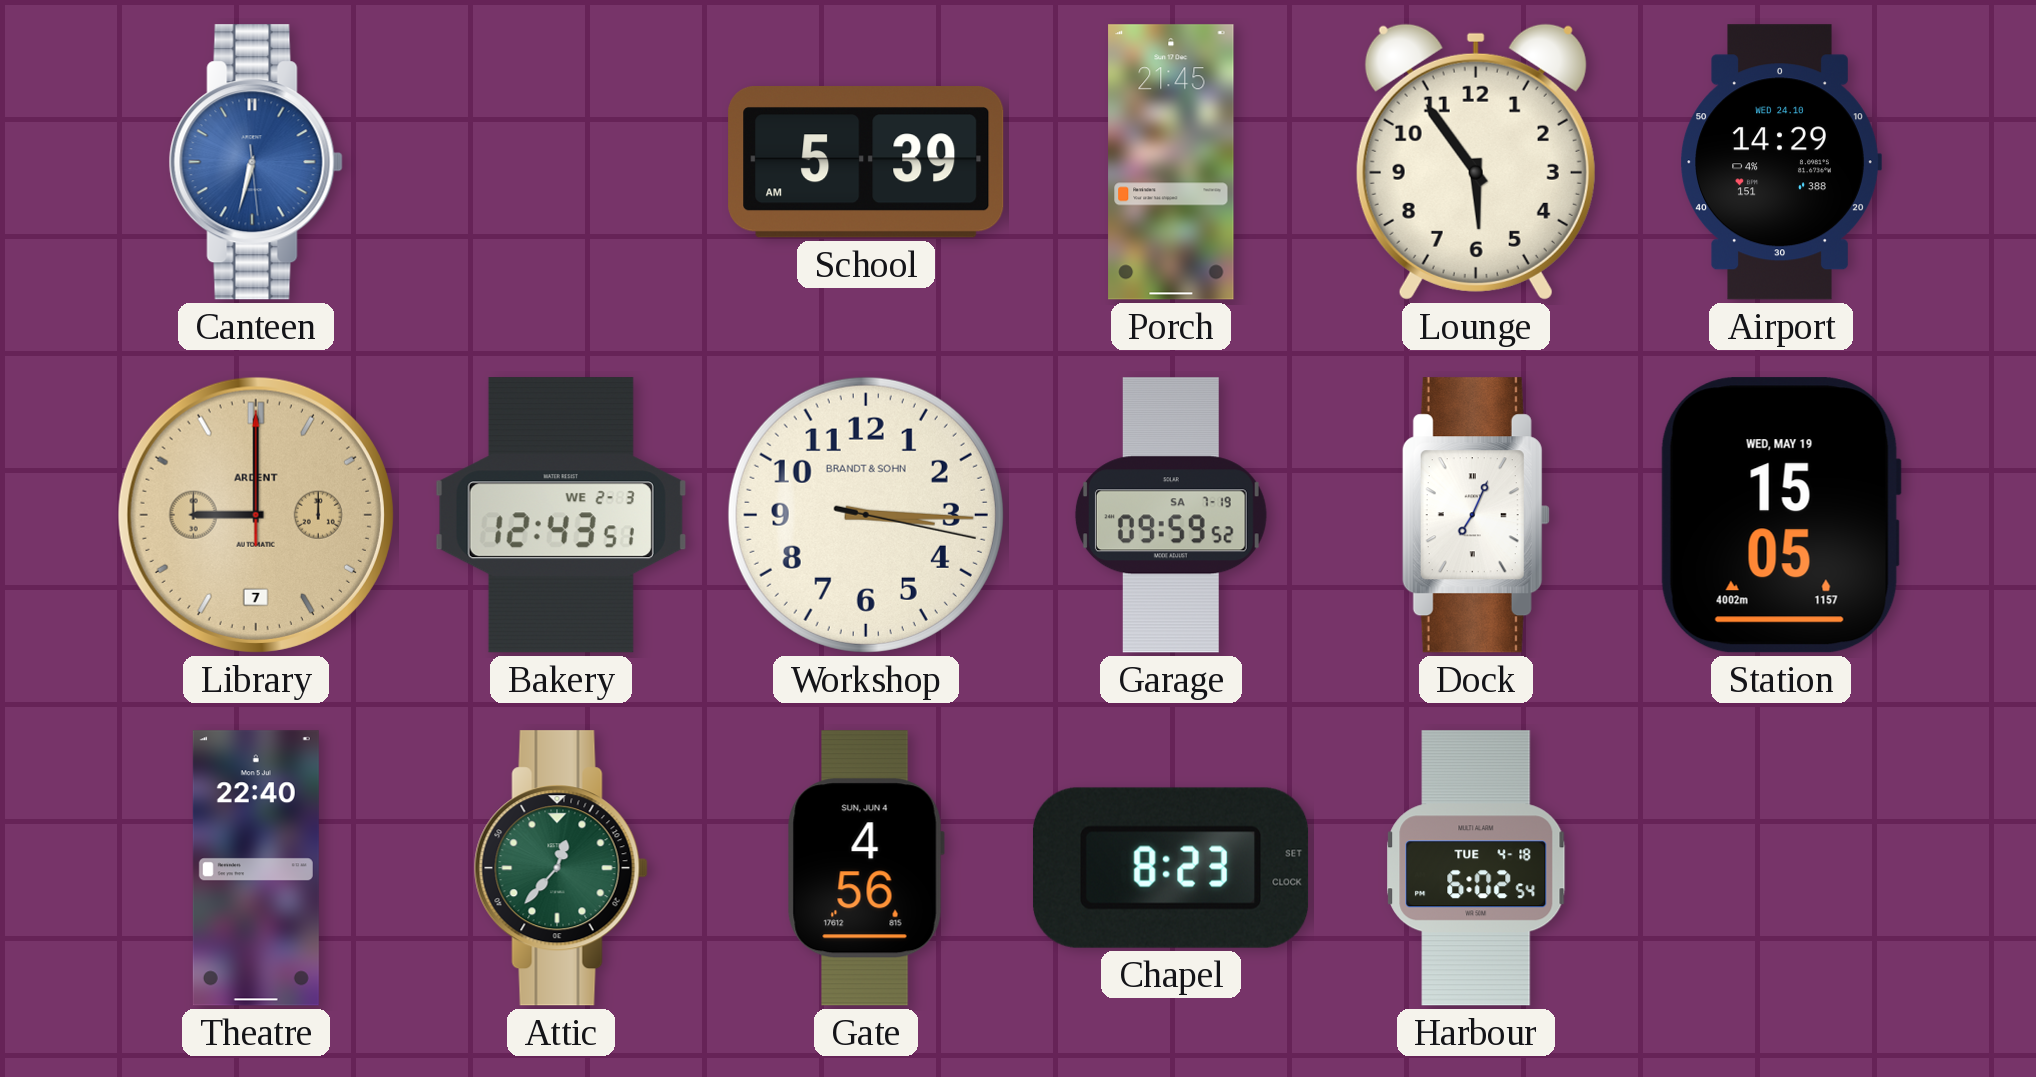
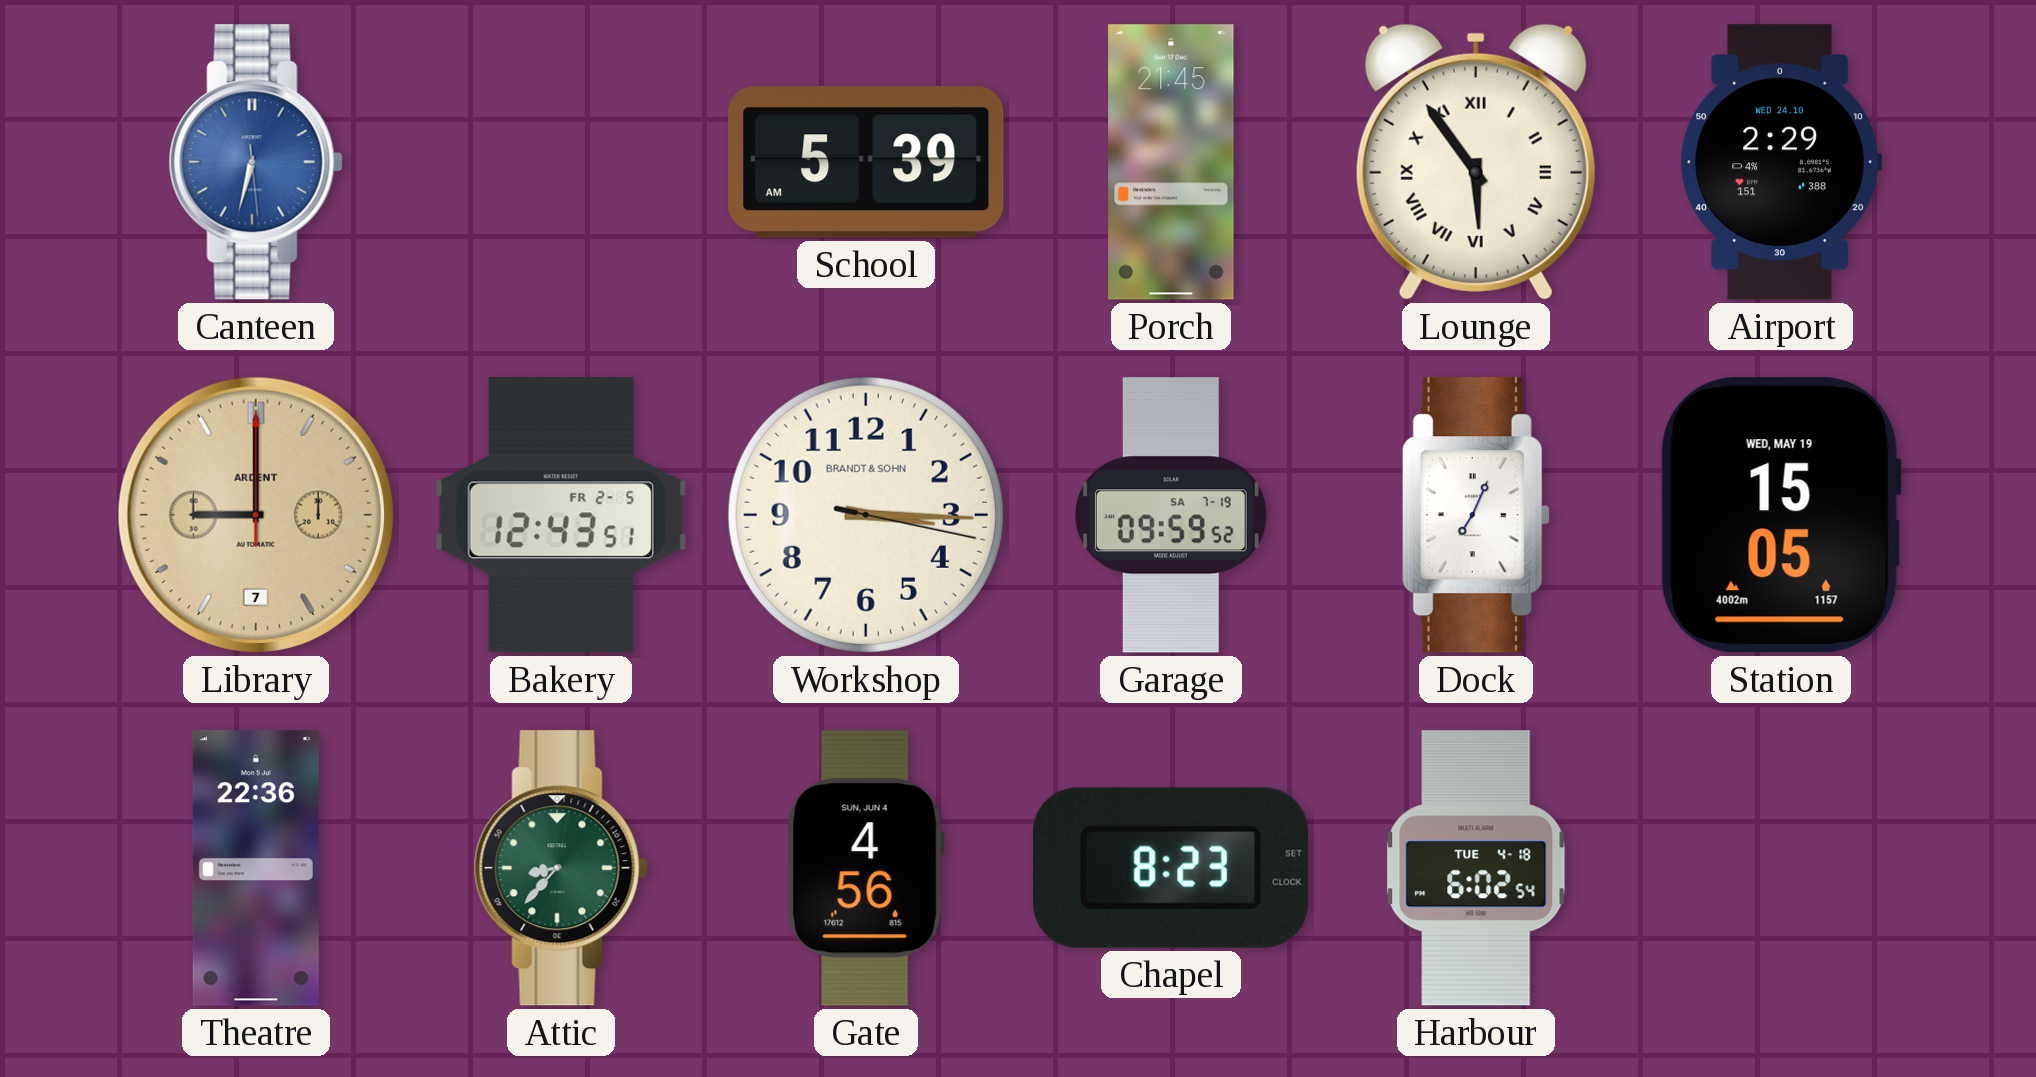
Lounge numerals: Arabic -> Roman (1476, 162)
Airport: 14:29 -> 2:29 (1781, 162)
Bakery date: WE 2-3 -> FR 2-5 (561, 515)
Theatre: 22:40 -> 22:36 (256, 868)
Attic: 12:37 -> 8:37 (561, 868)
